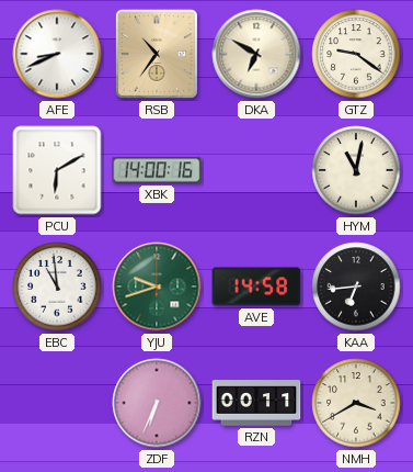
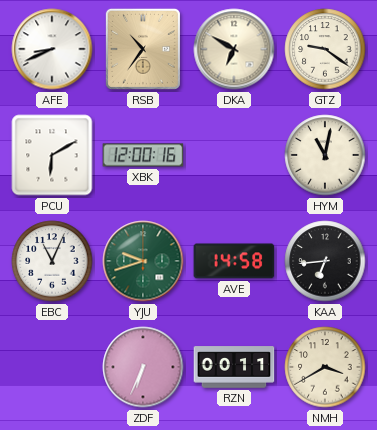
XBK: 14:00 -> 12:00 (143, 155)
EBC: 10:59 -> 11:04 (52, 261)
